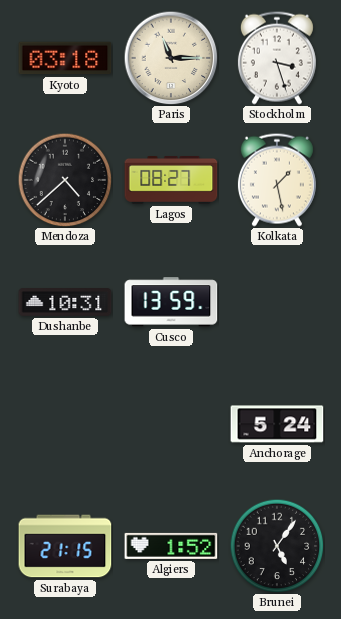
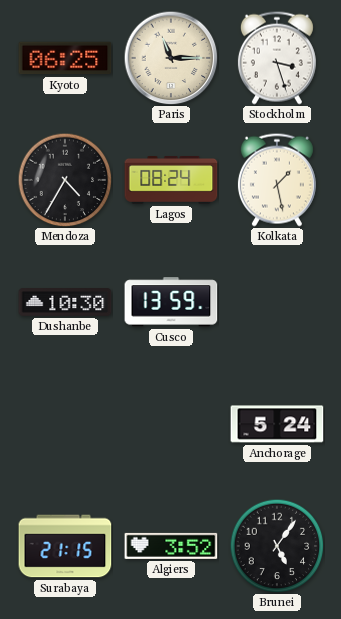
Kyoto: 03:18 -> 06:25 (65, 58)
Mendoza: 4:38 -> 4:35 (65, 180)
Lagos: 08:27 -> 08:24 (171, 181)
Dushanbe: 10:31 -> 10:30 (65, 303)
Algiers: 1:52 -> 3:52 (171, 546)
